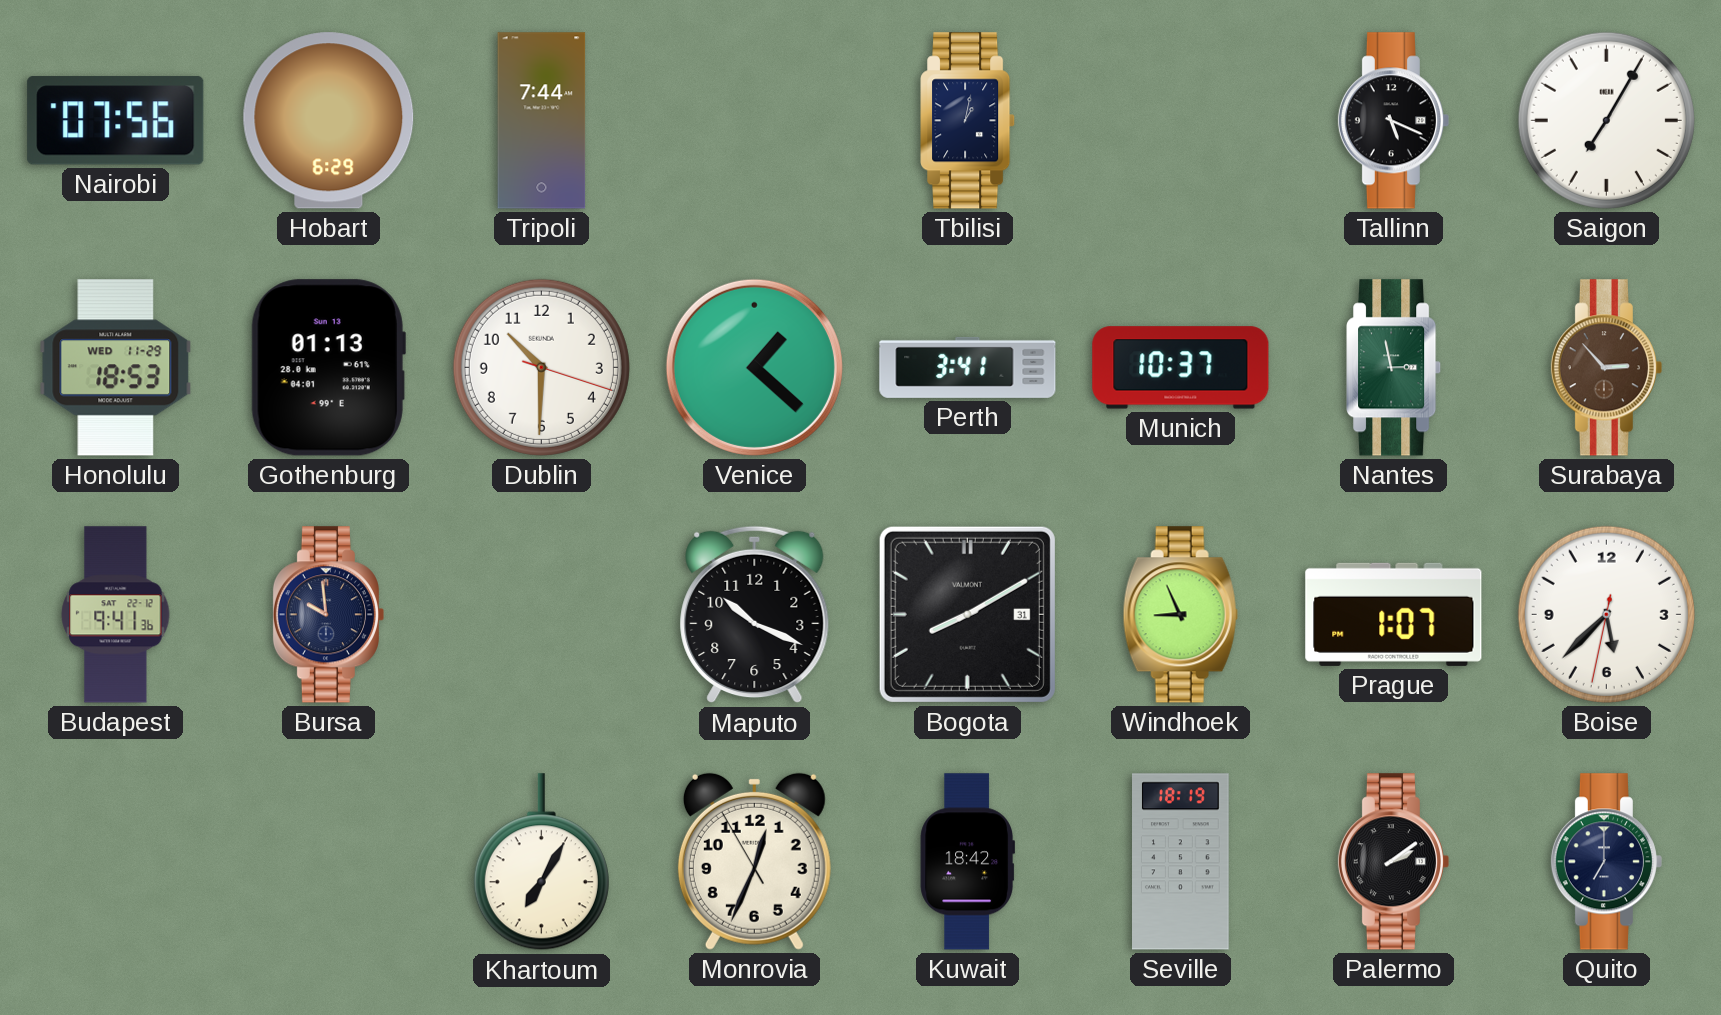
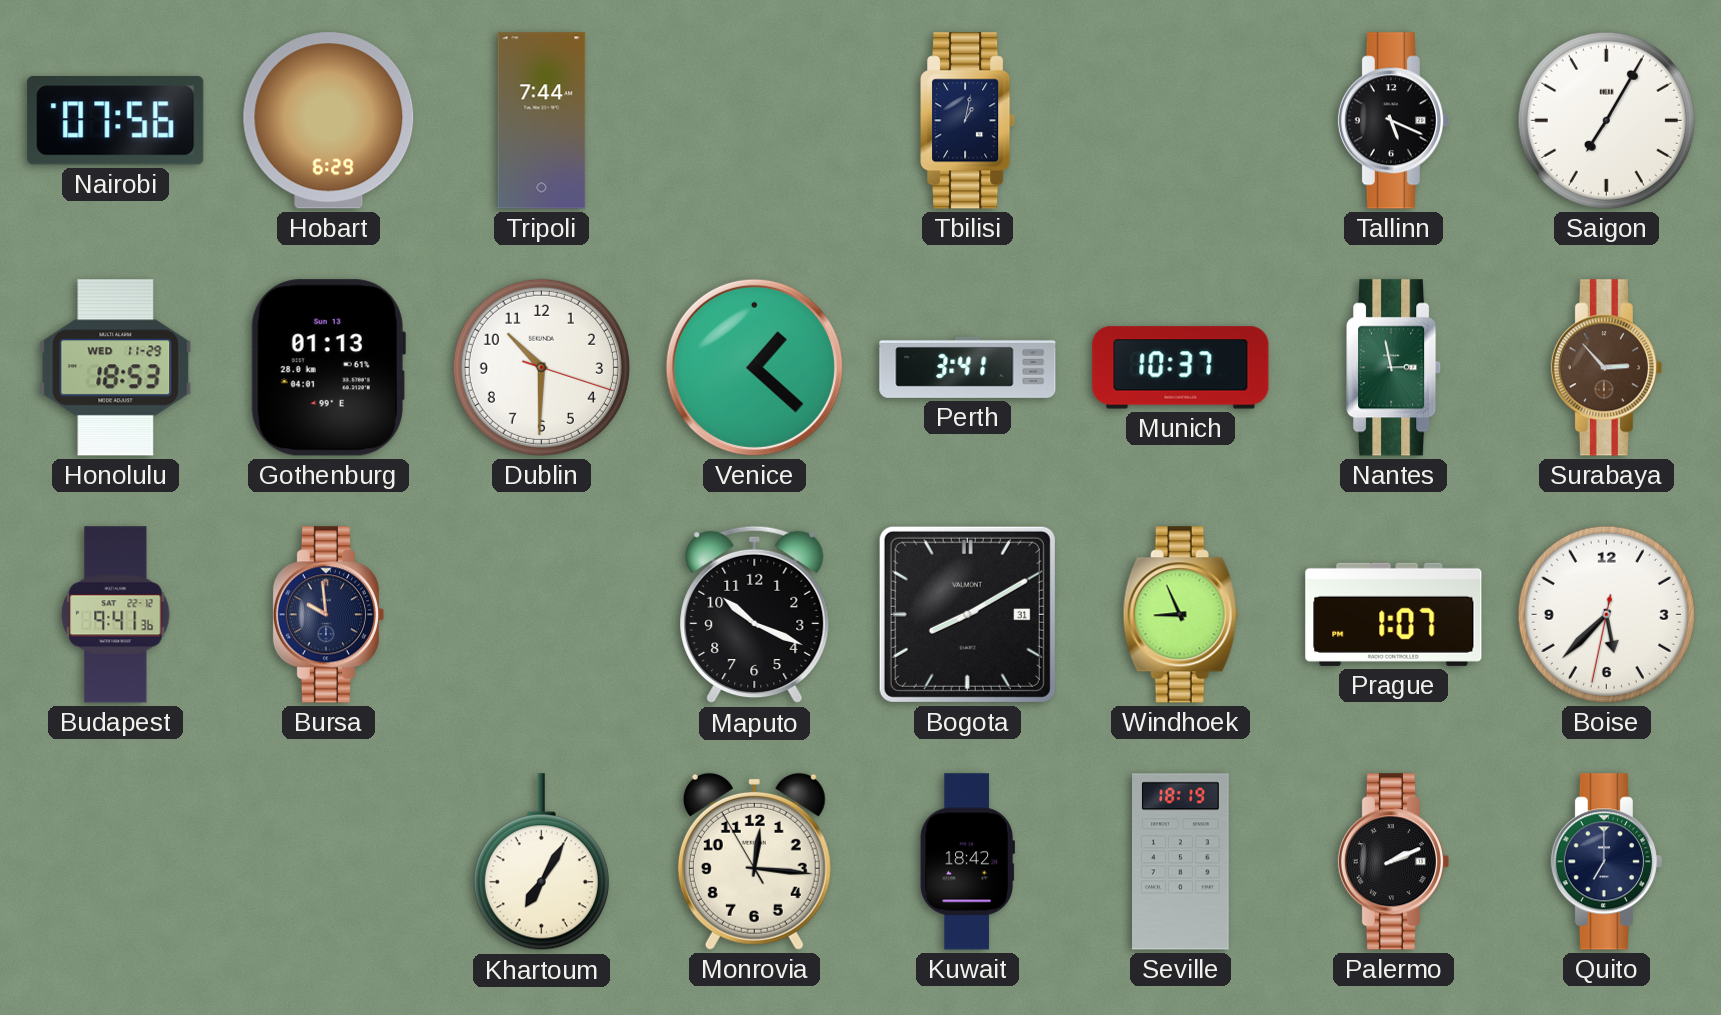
Monrovia: 12:33 -> 12:15 (754, 861)
Palermo: 2:09 -> 2:11 (1393, 862)
